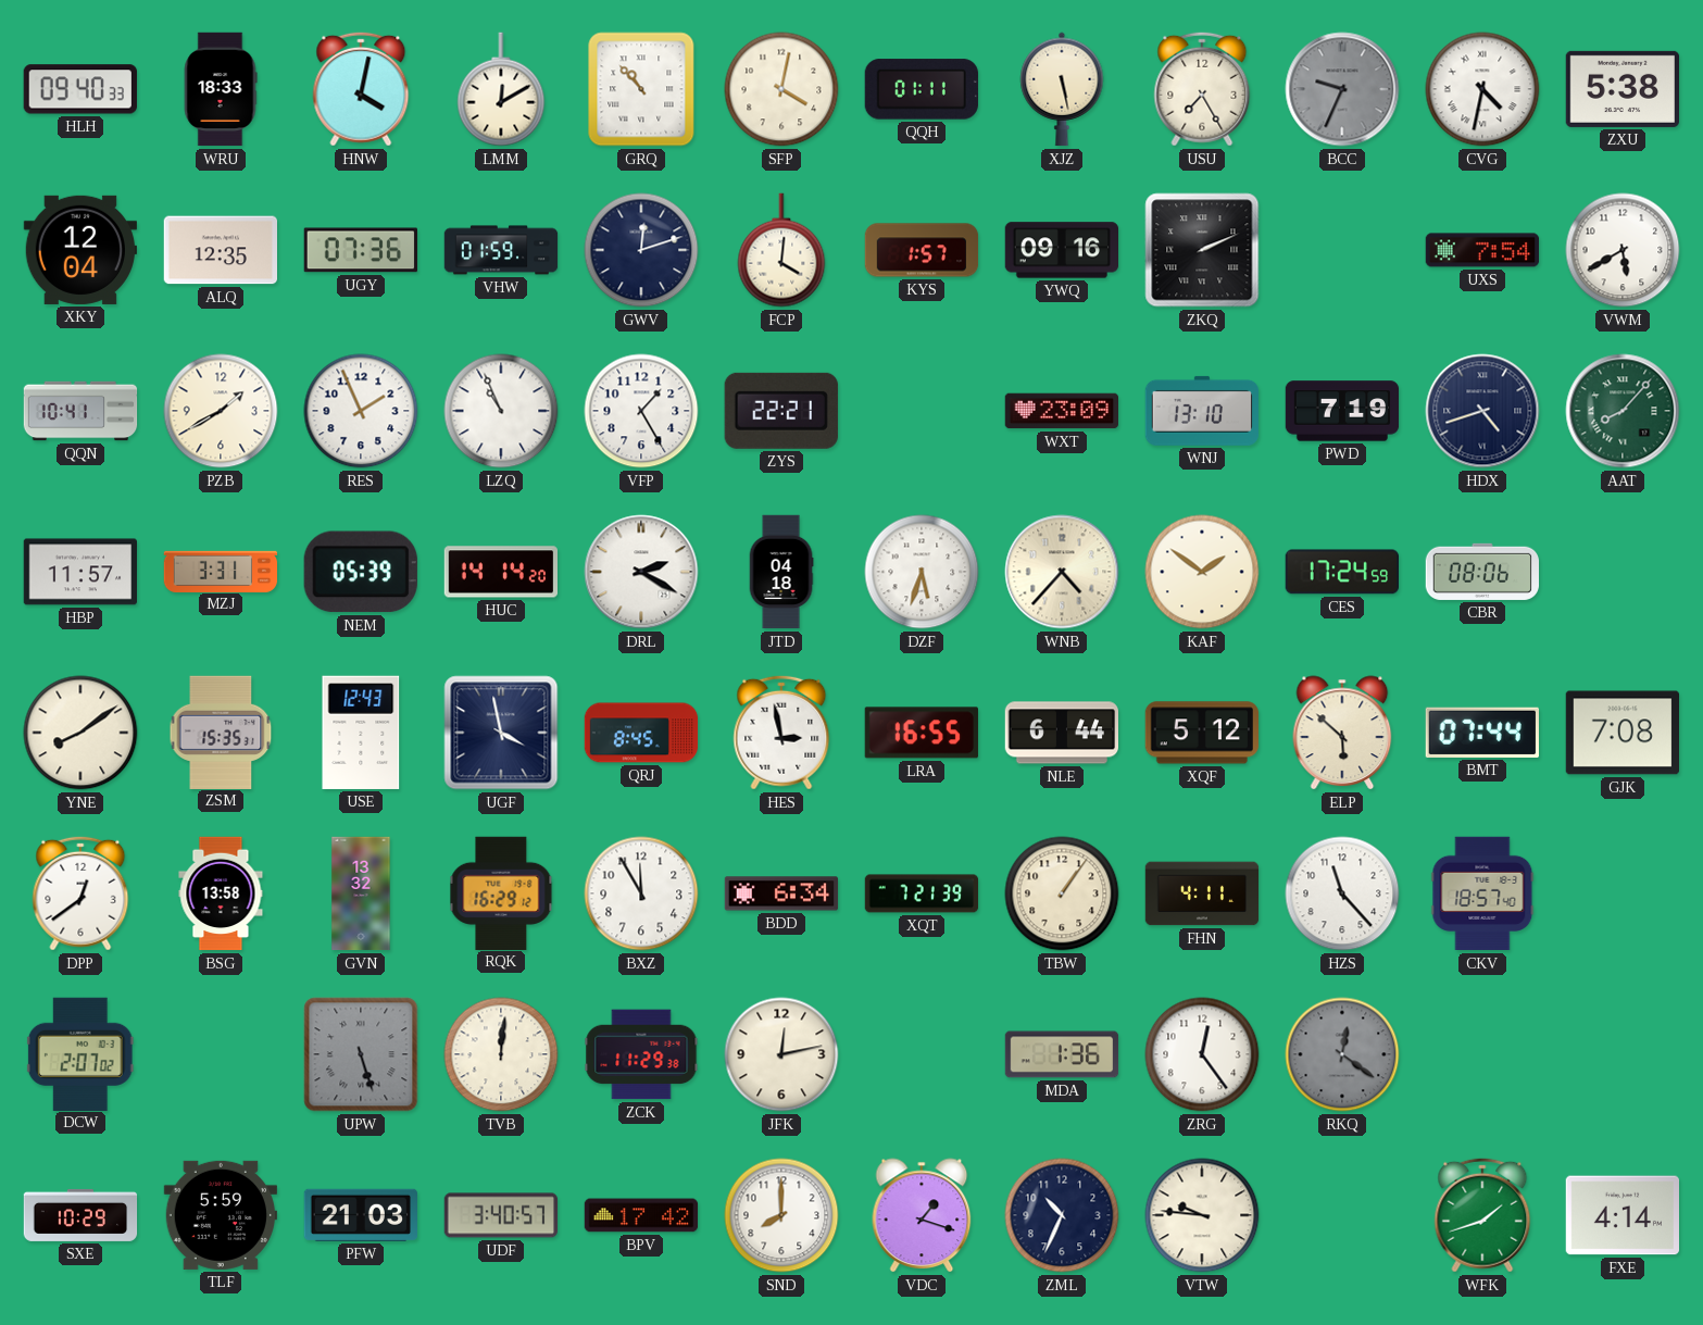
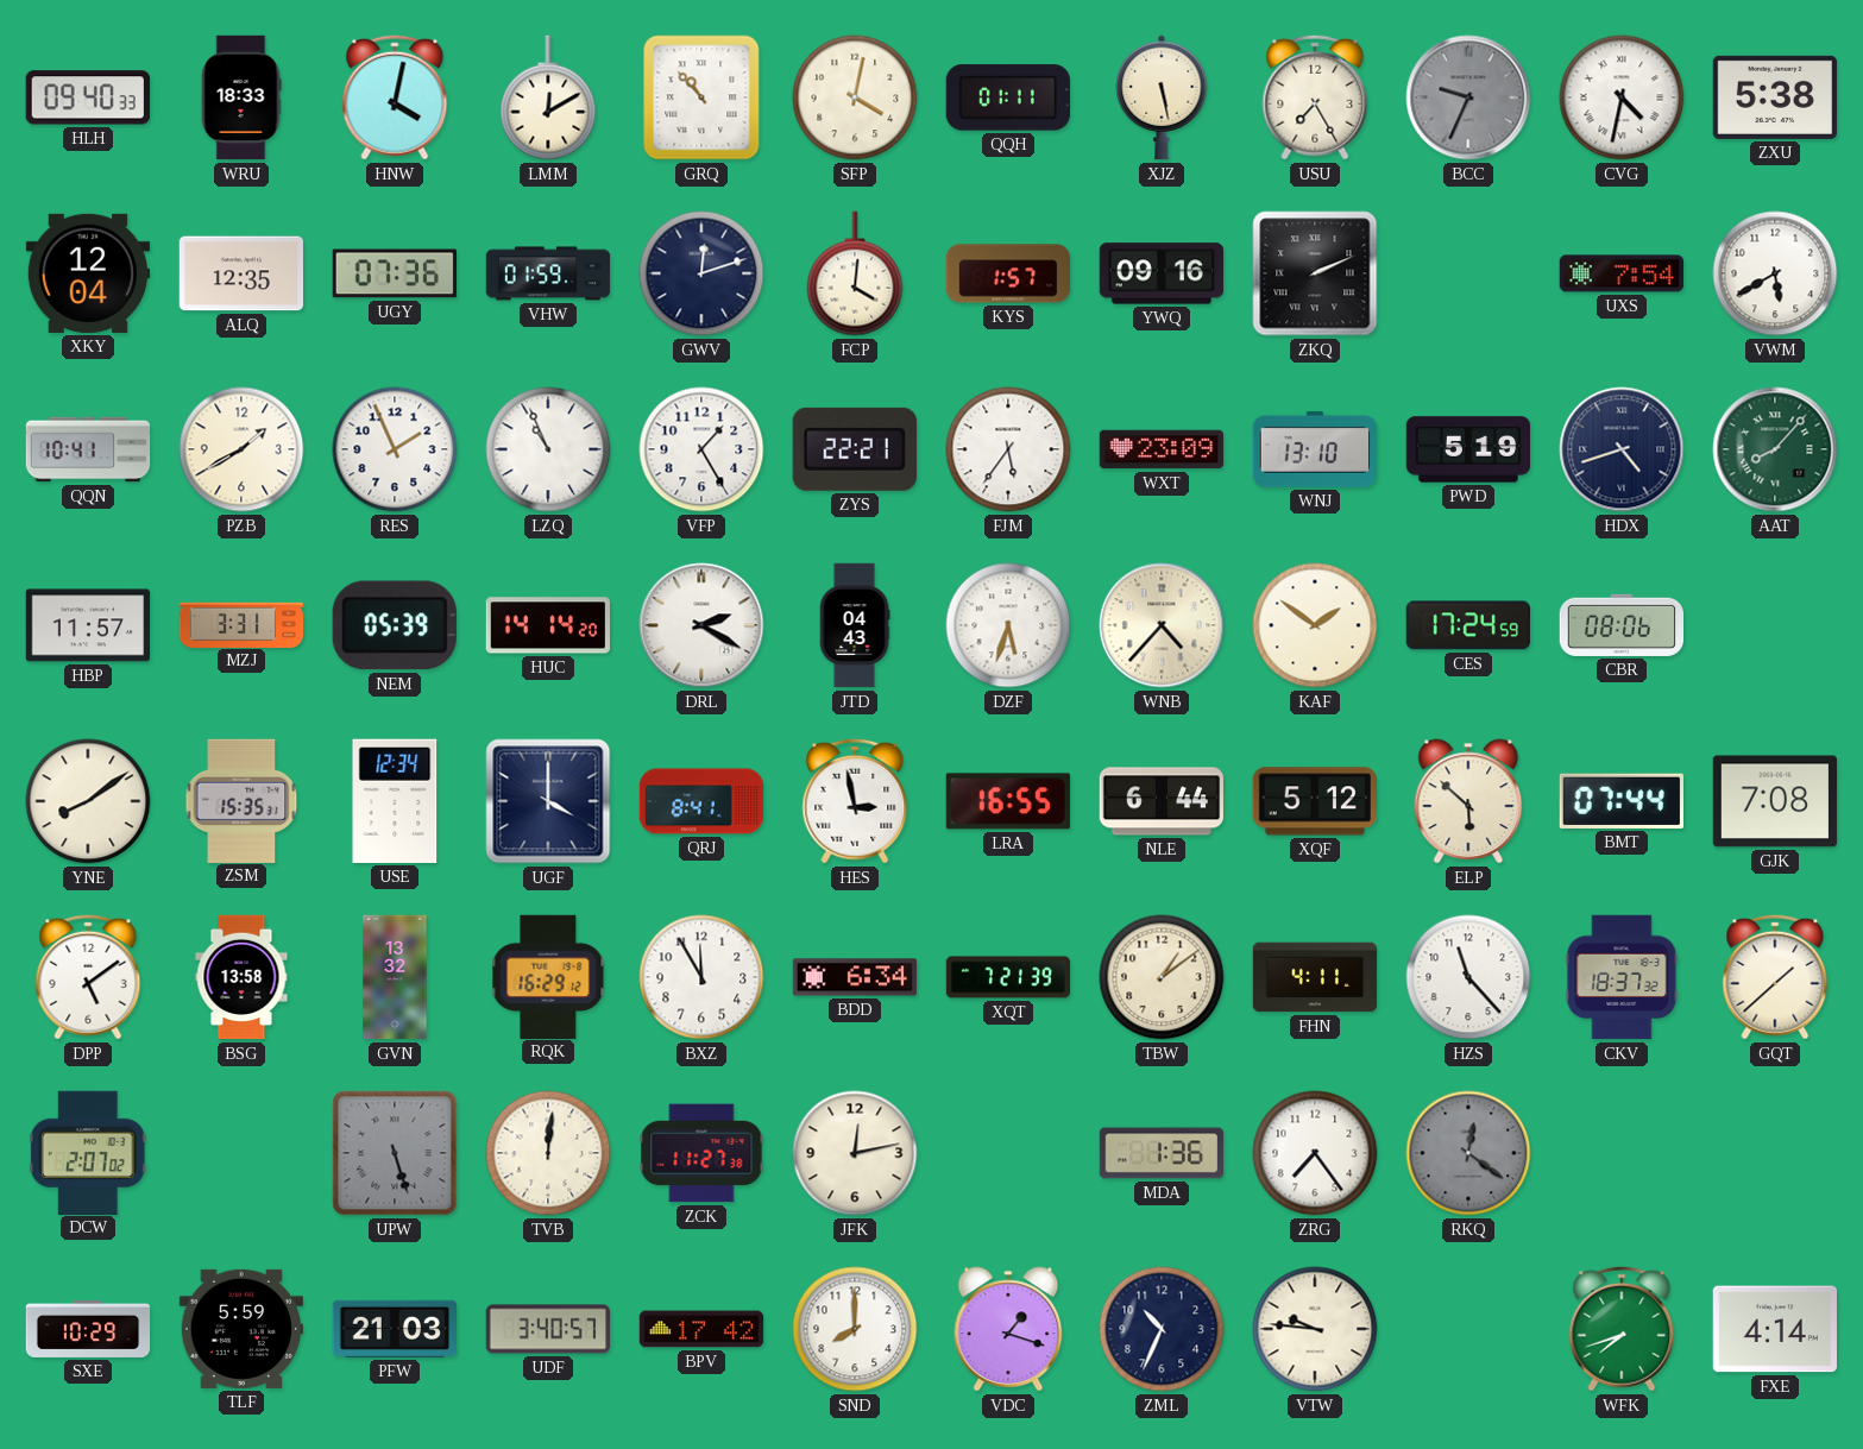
FJM: none -> 5:36 (1008, 449)
PWD: 7:19 -> 5:19 (1468, 449)
JTD: 04:18 -> 04:43 (855, 625)
USE: 12:43 -> 12:34 (395, 801)
UGF: 3:58 -> 4:00 (548, 801)
QRJ: 8:45 -> 8:41 (701, 801)
DPP: 12:39 -> 5:09 (88, 977)
TBW: 1:06 -> 1:09 (1162, 977)
CKV: 18:57 -> 18:37 (1622, 977)
GQT: none -> 1:38 (1775, 977)
ZCK: 11:29 -> 11:27 (701, 1153)
ZRG: 12:24 -> 7:24 (1315, 1153)
WFK: 1:42 -> 7:42 (1622, 1329)
